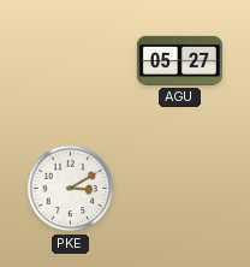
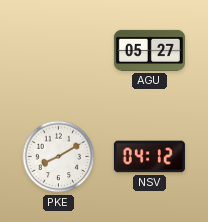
PKE: 3:10 -> 8:10 (59, 157)
NSV: none -> 04:12 (149, 157)
